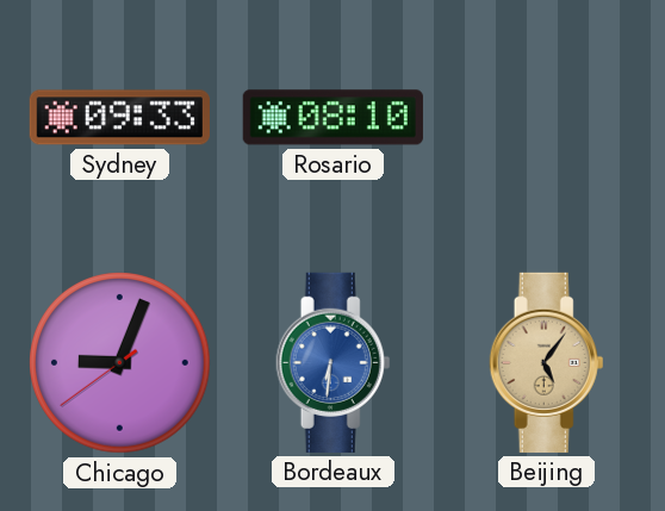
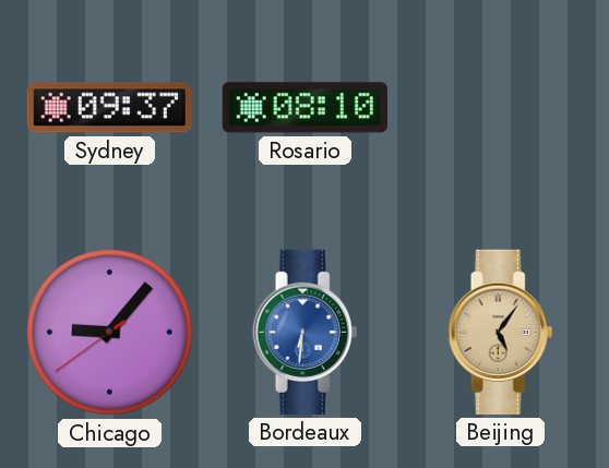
Sydney: 09:33 -> 09:37 (109, 108)
Chicago: 9:03 -> 9:06 (110, 333)
